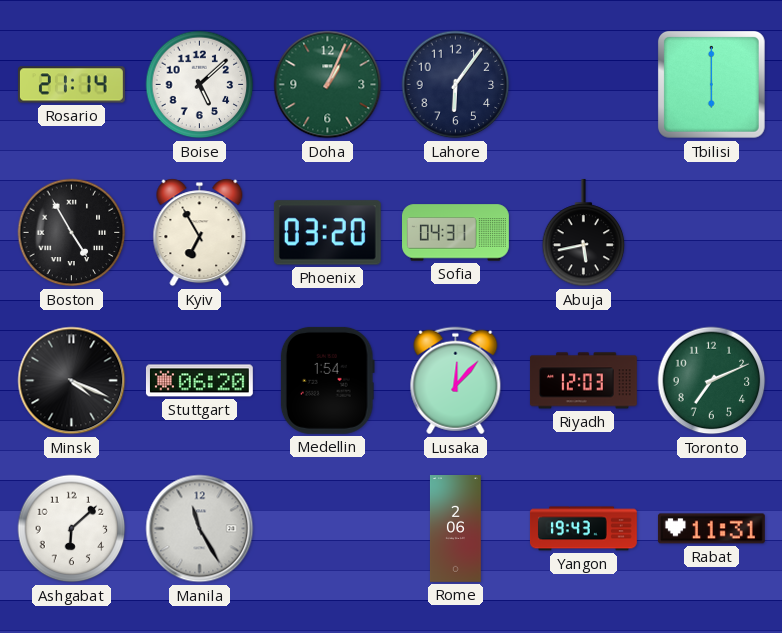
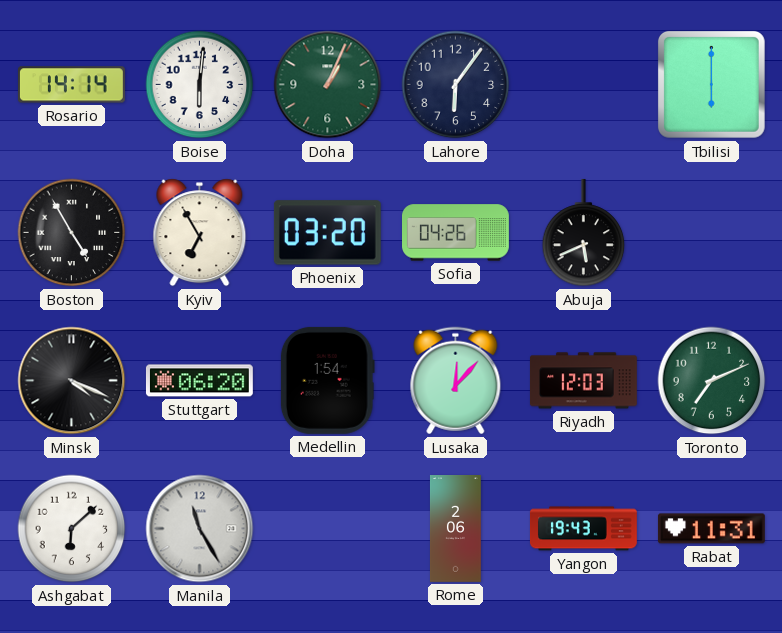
Rosario: 21:14 -> 14:14 (71, 85)
Boise: 5:08 -> 6:01 (200, 85)
Sofia: 04:31 -> 04:26 (456, 233)
Abuja: 5:43 -> 5:41 (584, 233)
